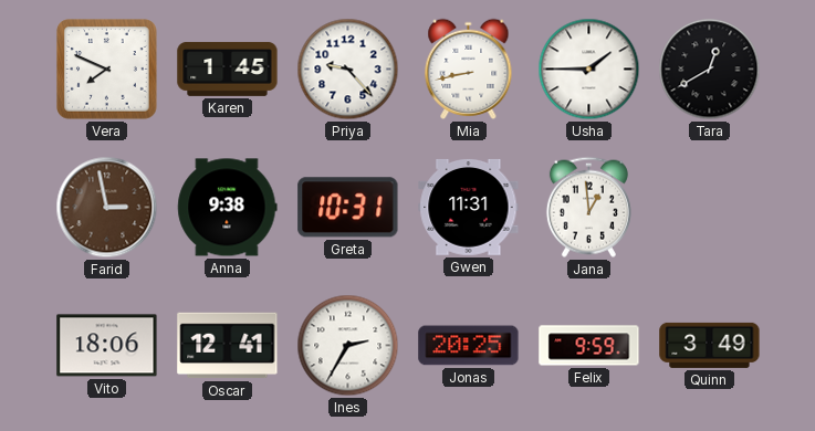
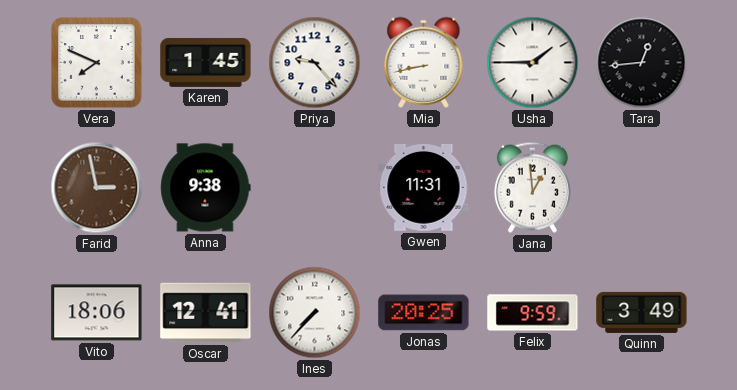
Tara: 12:40 -> 12:44 (642, 63)
Greta: 10:31 -> none (348, 208)
Ines: 2:35 -> 7:37 (315, 313)
